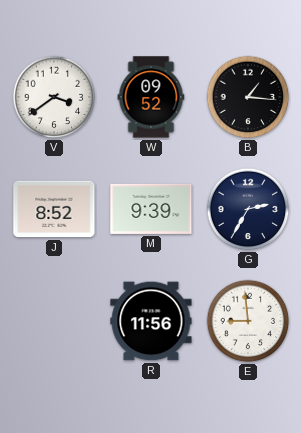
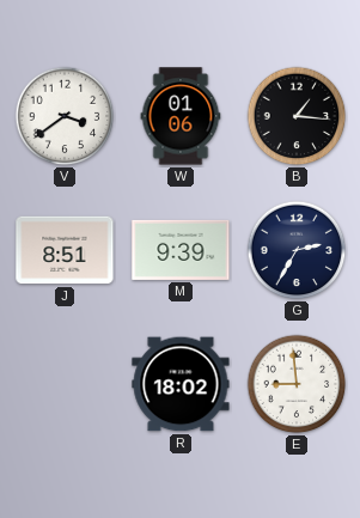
W: 09:52 -> 01:06 (181, 116)
J: 8:52 -> 8:51 (65, 250)
R: 11:56 -> 18:02 (181, 384)
